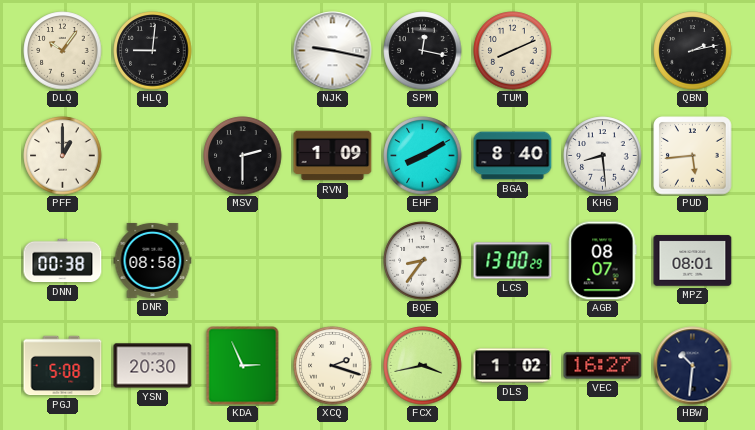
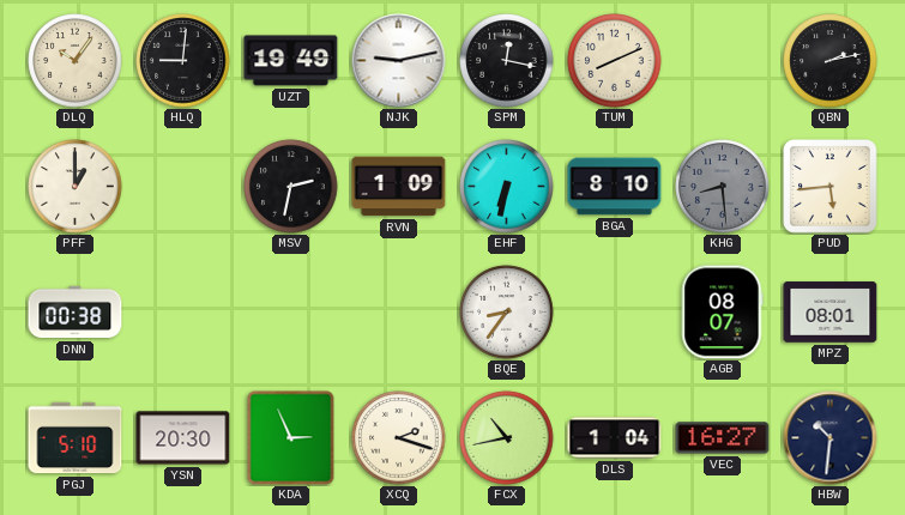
UZT: none -> 19:49 (291, 61)
NJK: 9:17 -> 9:13 (399, 61)
MSV: 2:30 -> 2:32 (291, 187)
EHF: 8:10 -> 6:32 (507, 187)
BGA: 8:40 -> 8:10 (615, 187)
KHG dial: white -> grey (723, 187)
DNR: 08:58 -> none (153, 260)
LCS: 13:00 -> none (513, 261)
PGJ: 5:08 -> 5:10 (76, 438)
FCX: 3:43 -> 10:43 (507, 438)
DLS: 1:02 -> 1:04 (615, 438)
